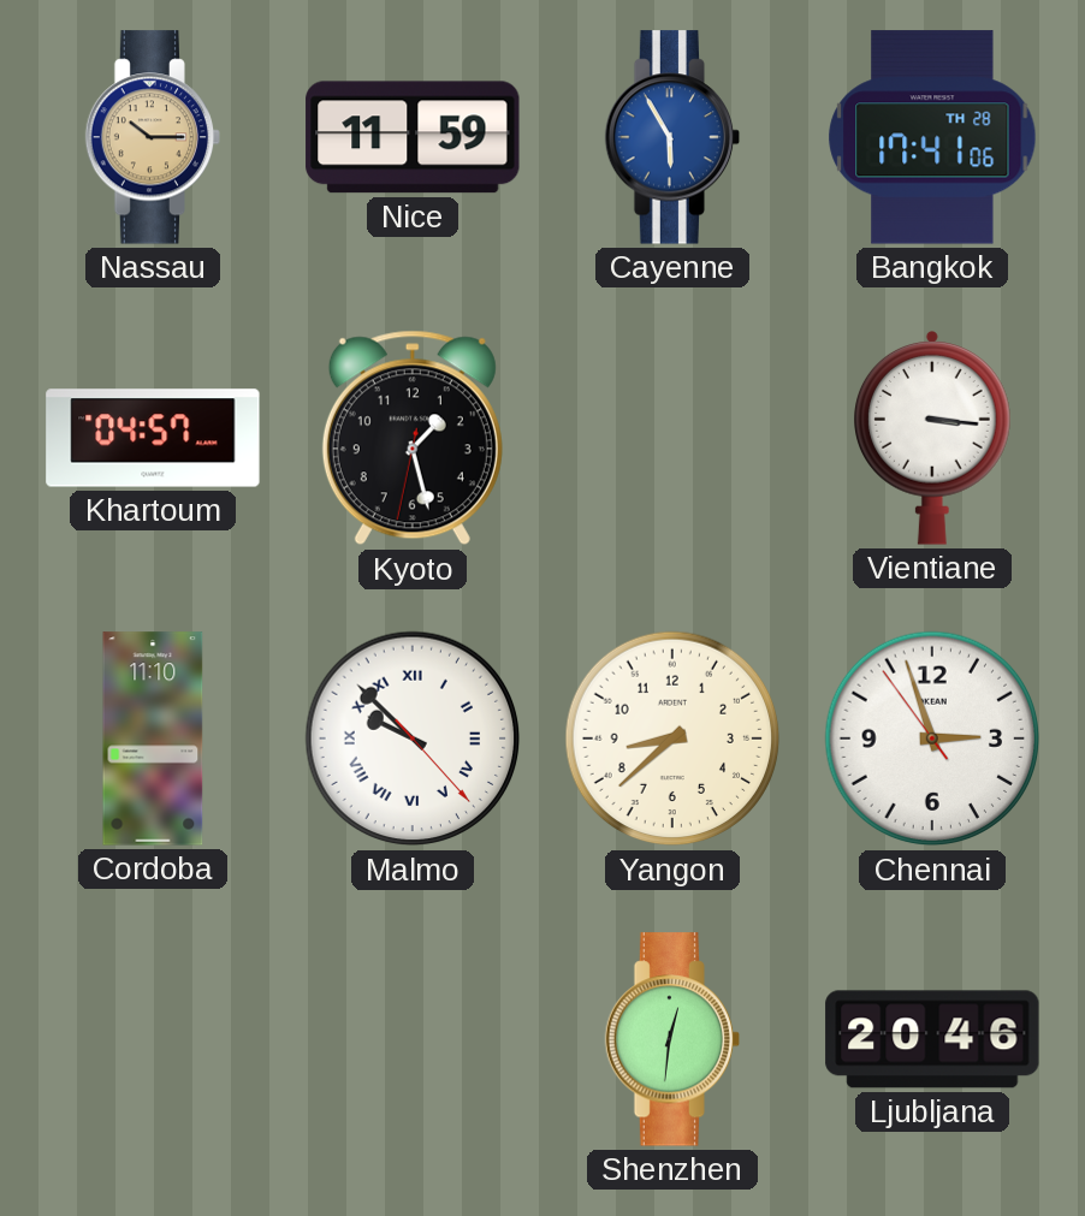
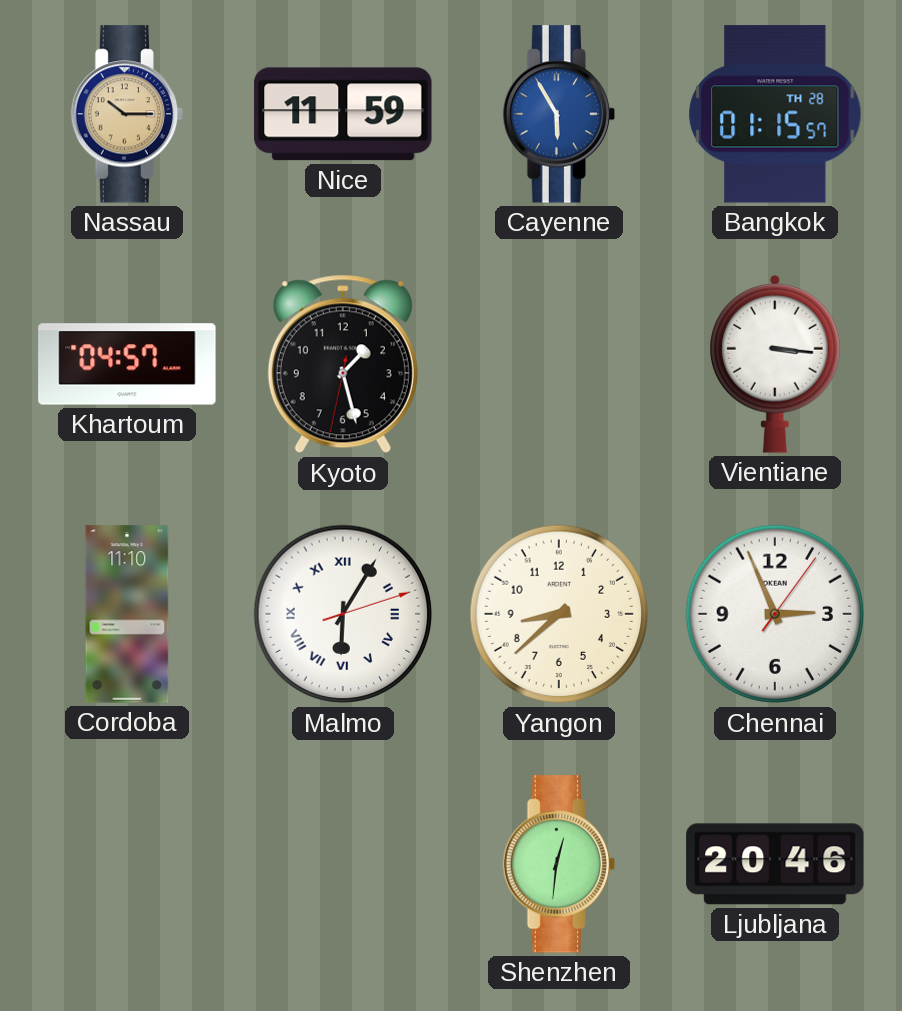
Bangkok: 17:41 -> 01:15 (775, 114)
Malmo: 9:52 -> 6:05 (343, 614)
Chennai: 2:56:54 -> 2:56:06 (775, 614)
